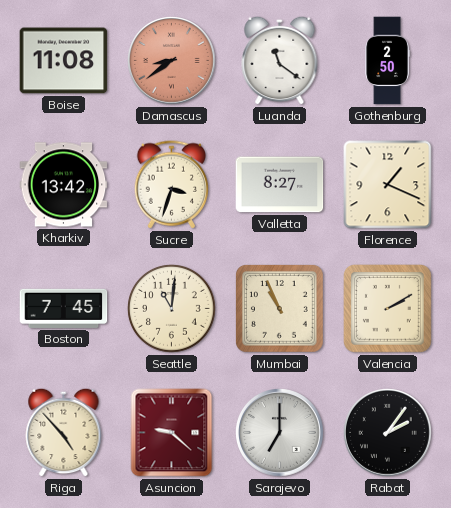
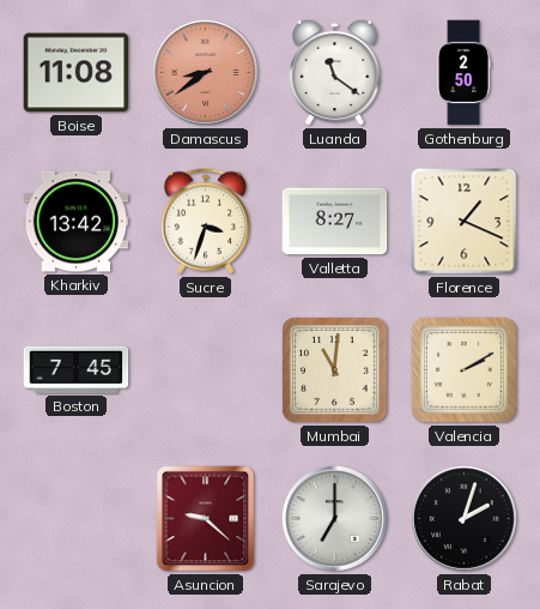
Seattle: 11:01 -> none (172, 309)
Mumbai: 10:56 -> 11:01 (335, 370)
Riga: 4:53 -> none (64, 432)
Rabat: 2:06 -> 2:03 (465, 519)
